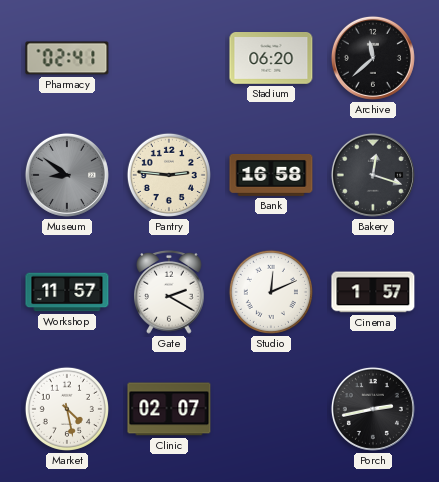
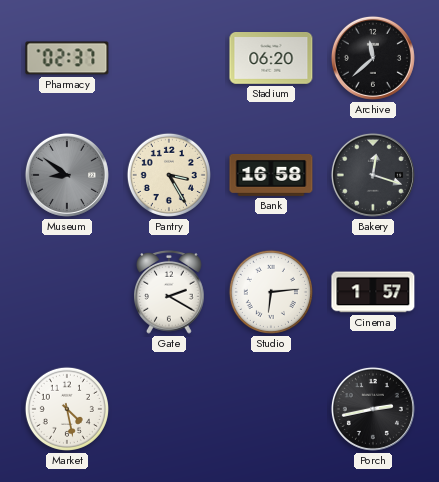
Pharmacy: 02:41 -> 02:37 (67, 58)
Pantry: 2:46 -> 3:25 (169, 175)
Workshop: 11:57 -> none (67, 292)
Studio: 12:11 -> 6:14 (271, 292)
Clinic: 02:07 -> none (169, 409)
